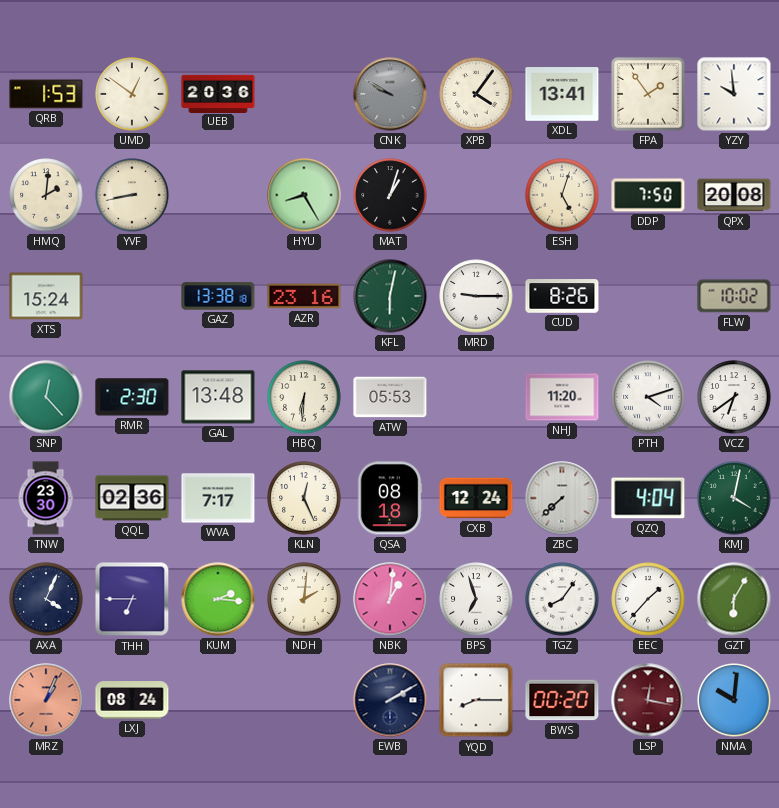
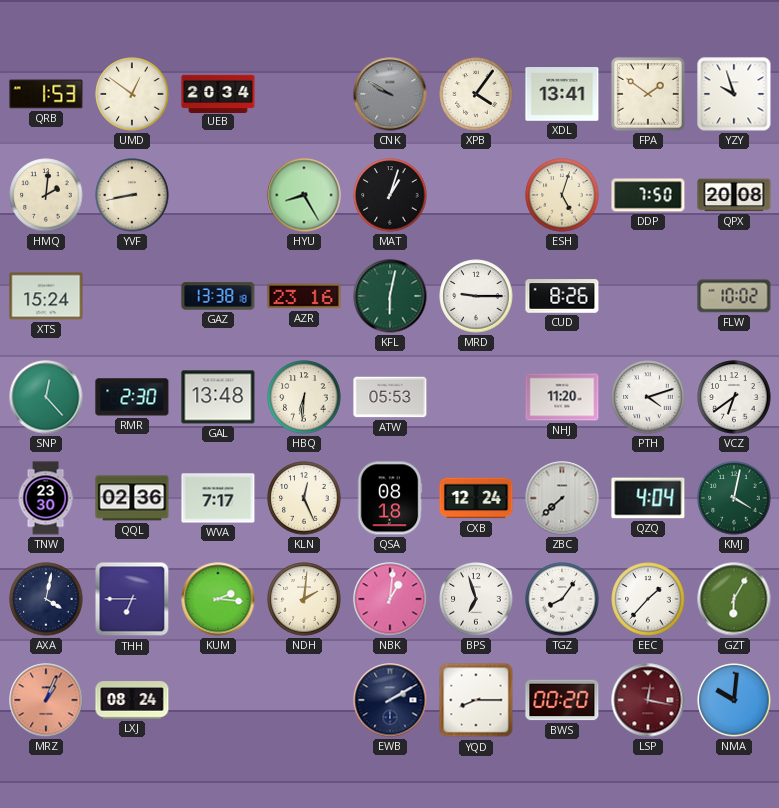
UEB: 20:36 -> 20:34 (218, 93)
FPA: 1:54 -> 1:51 (648, 94)
YZY: 9:59 -> 9:57 (734, 94)
AXA: 4:04 -> 4:02 (46, 599)
